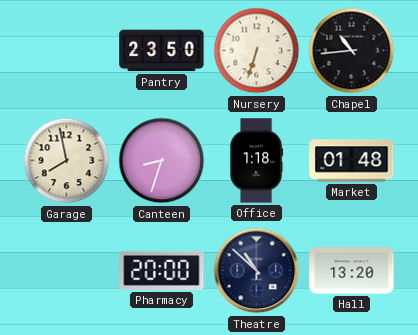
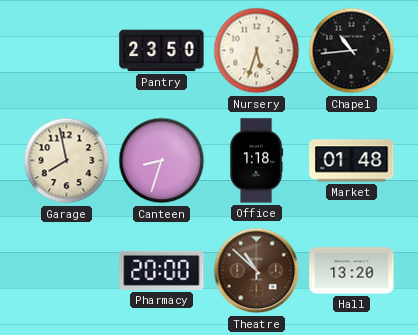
Nursery: 6:33 -> 5:33 (257, 51)
Theatre dial: navy -> brown (257, 271)
